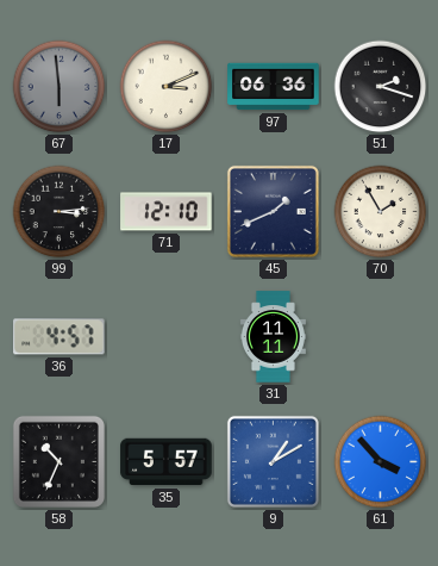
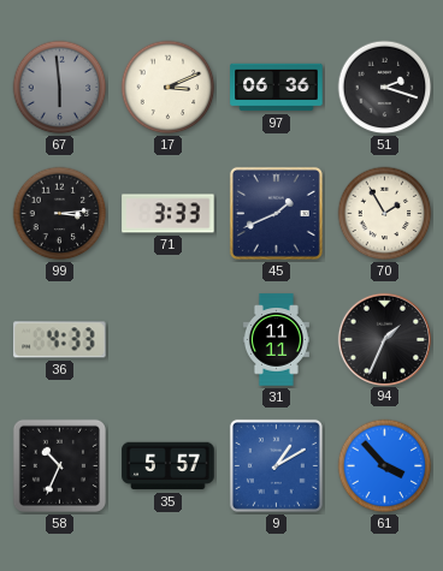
71: 12:10 -> 3:33 (169, 214)
36: 4:57 -> 4:33 (60, 340)
94: none -> 1:34 (384, 339)
